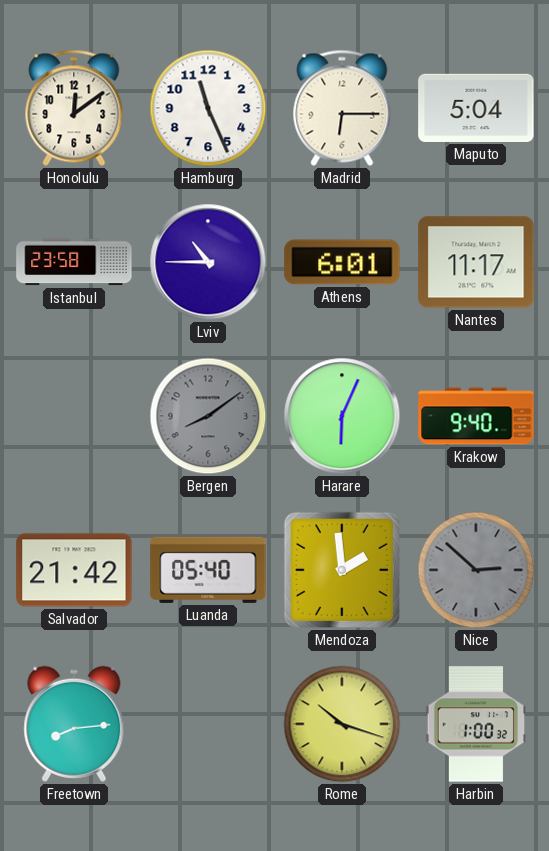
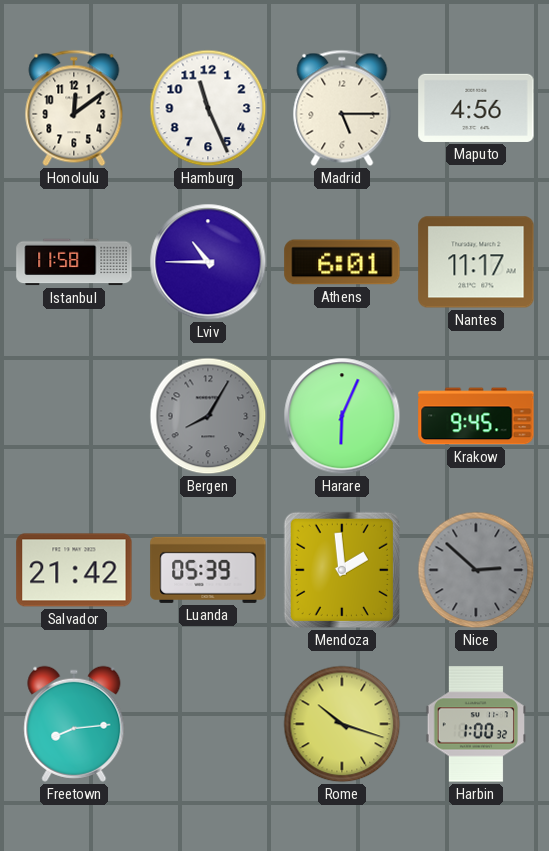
Madrid: 6:15 -> 5:15 (342, 108)
Maputo: 5:04 -> 4:56 (476, 108)
Istanbul: 23:58 -> 11:58 (74, 262)
Bergen: 8:09 -> 8:05 (208, 416)
Krakow: 9:40 -> 9:45 (476, 416)
Luanda: 05:40 -> 05:39 (208, 570)
